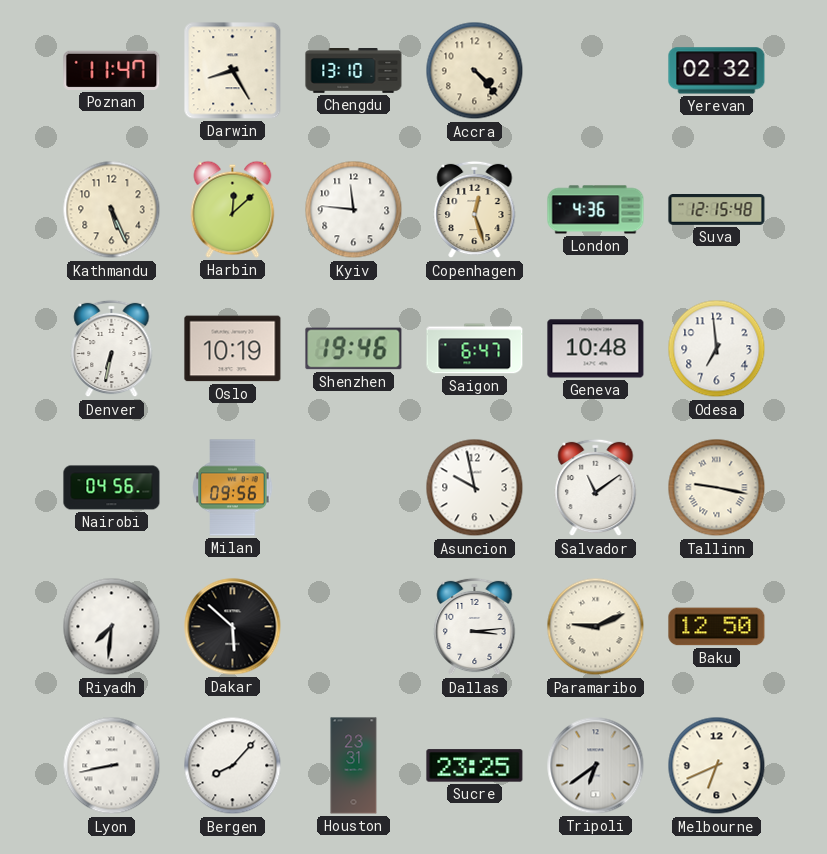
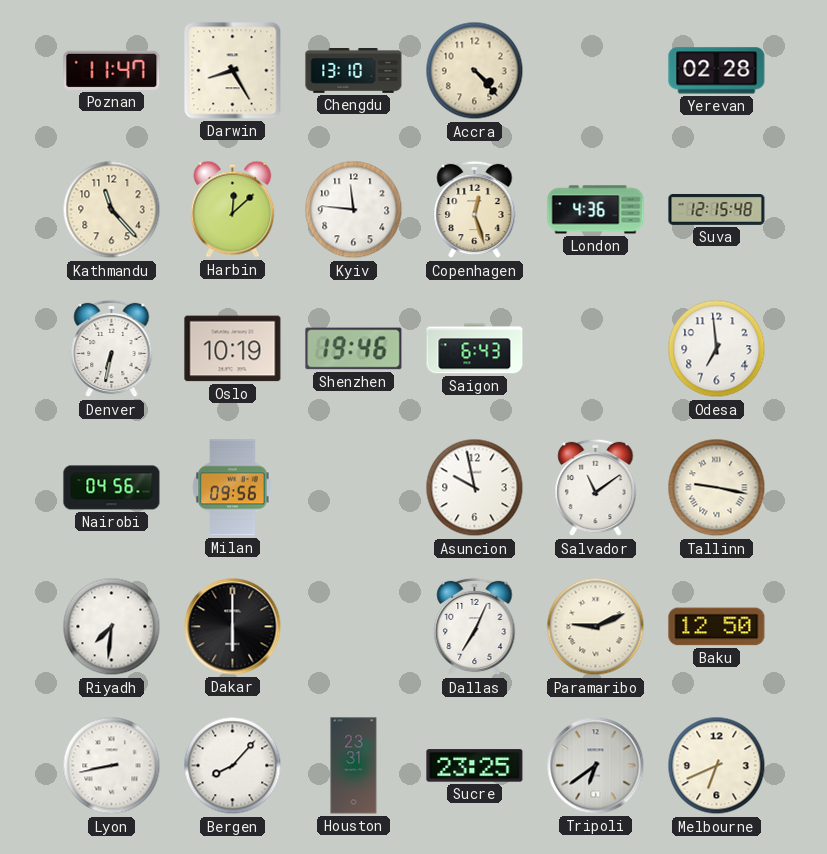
Yerevan: 02:32 -> 02:28 (717, 71)
Kathmandu: 5:26 -> 11:23 (112, 210)
Saigon: 6:47 -> 6:43 (475, 349)
Geneva: 10:48 -> none (596, 349)
Dakar: 5:52 -> 6:00 (233, 627)
Dallas: 3:14 -> 7:04 (475, 627)
